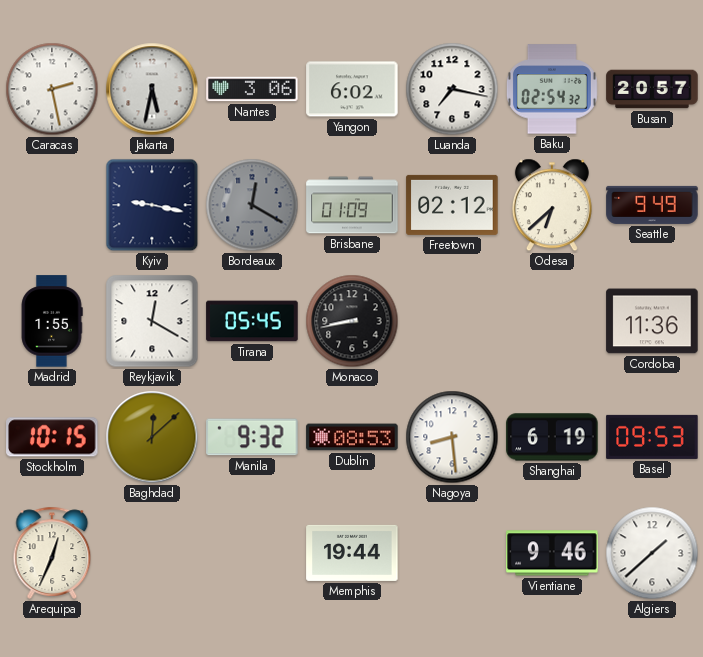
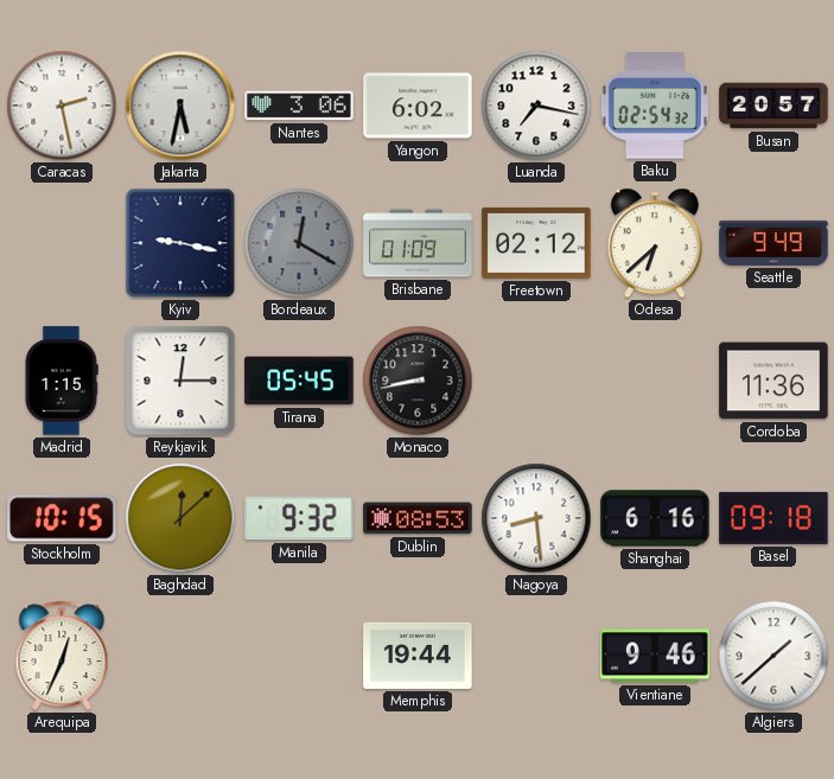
Madrid: 1:55 -> 1:15 (62, 381)
Reykjavik: 12:20 -> 12:15 (180, 381)
Shanghai: 6:19 -> 6:16 (655, 518)
Basel: 09:53 -> 09:18 (773, 518)
